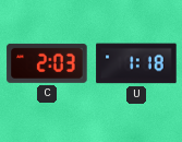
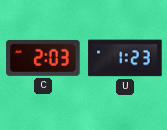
U: 1:18 -> 1:23 (125, 58)
